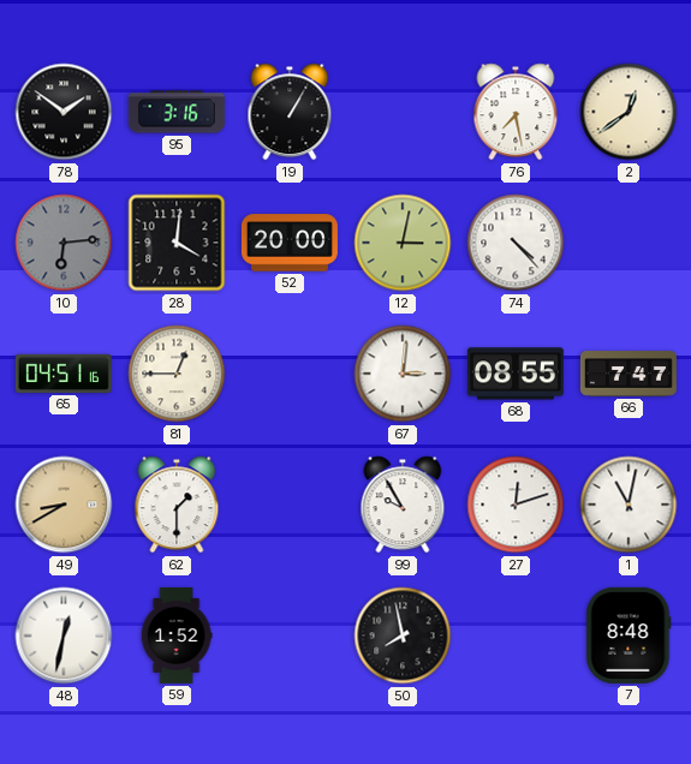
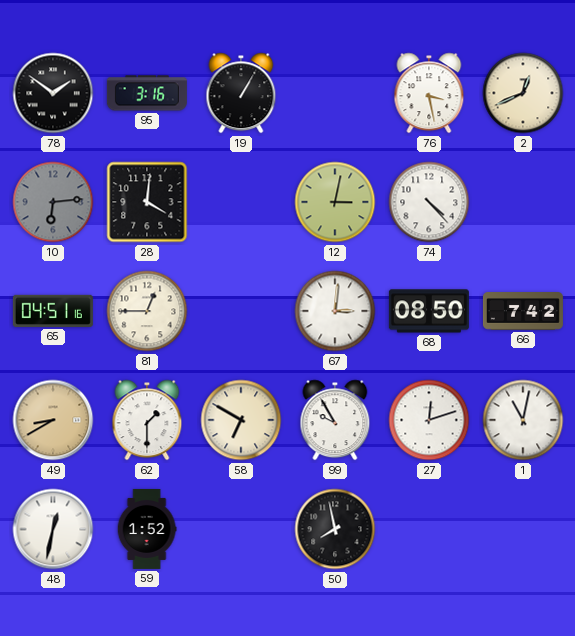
76: 7:28 -> 3:28 (429, 93)
2: 12:39 -> 12:41 (523, 93)
52: 20:00 -> none (290, 243)
68: 08:55 -> 08:50 (429, 311)
66: 7:47 -> 7:42 (523, 311)
58: none -> 6:50 (241, 420)
7: 8:48 -> none (629, 635)
